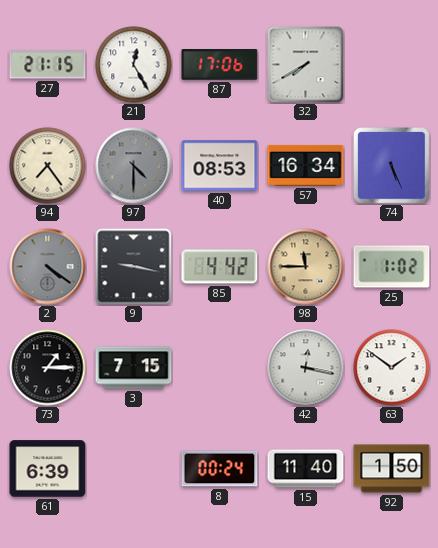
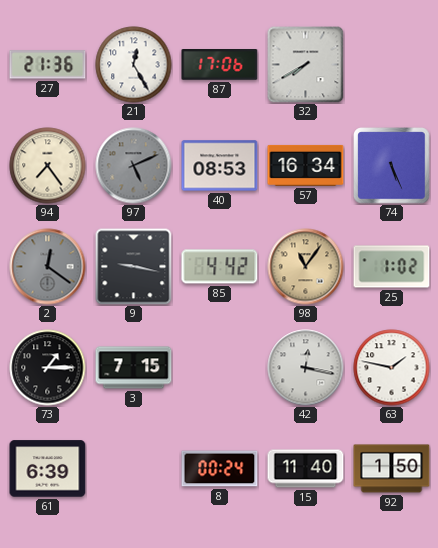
27: 21:15 -> 21:36 (48, 65)
97: 4:30 -> 5:11 (134, 166)
2: 4:21 -> 12:21 (48, 267)
98: 11:45 -> 11:06 (306, 267)
63: 1:51 -> 1:47 (392, 368)
